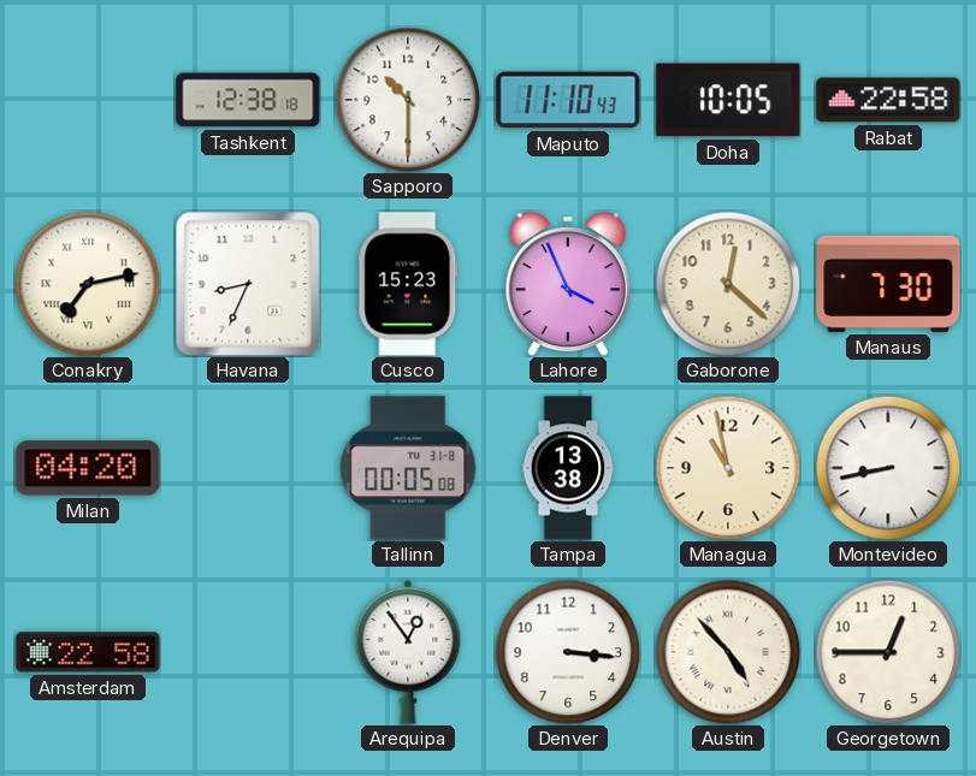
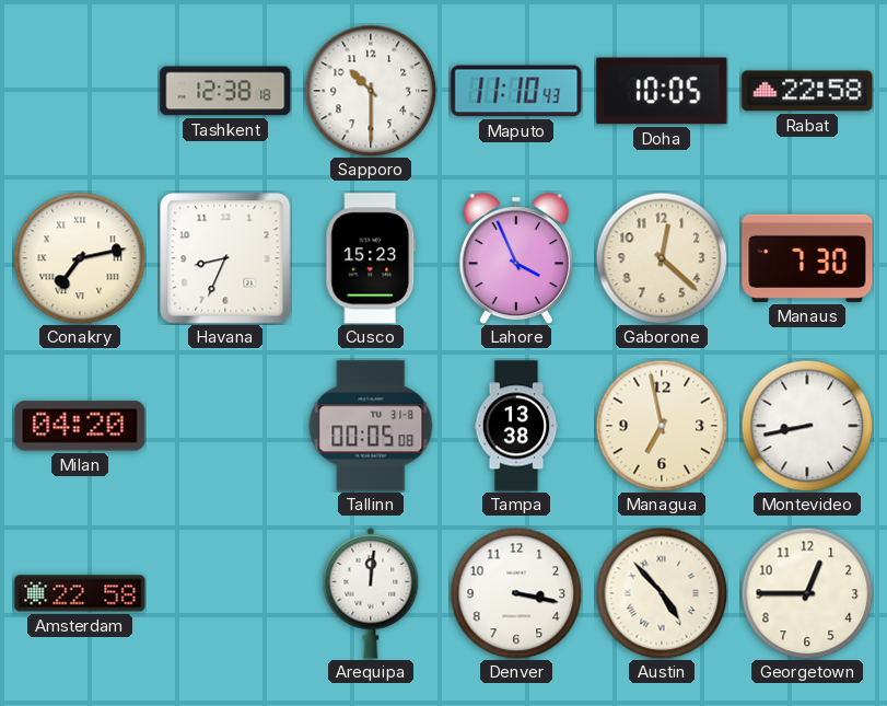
Managua: 10:58 -> 6:58 (662, 426)
Arequipa: 12:54 -> 12:01 (371, 593)
Denver: 3:16 -> 3:17 (516, 593)
